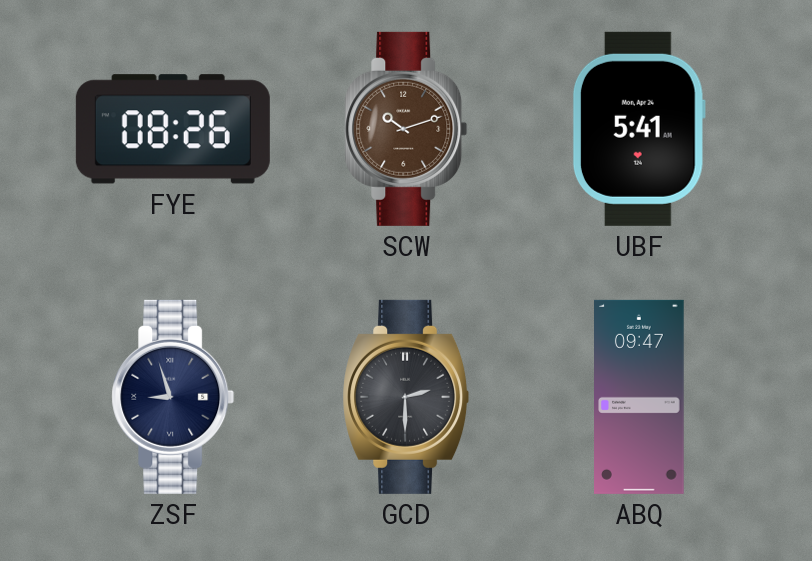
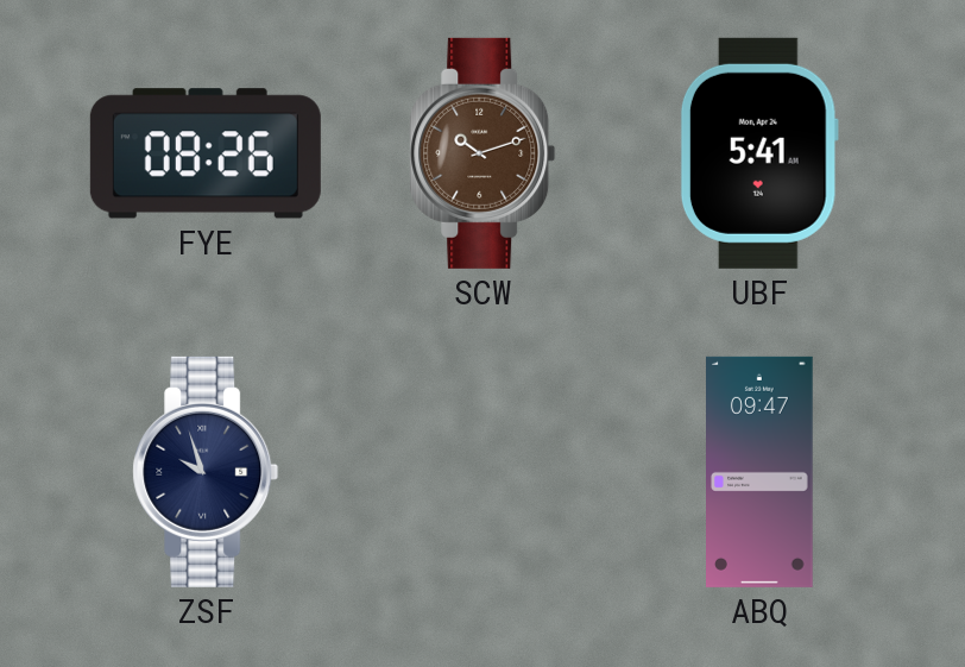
ZSF: 8:57 -> 9:57 (206, 472)
GCD: 2:30 -> none (406, 397)
